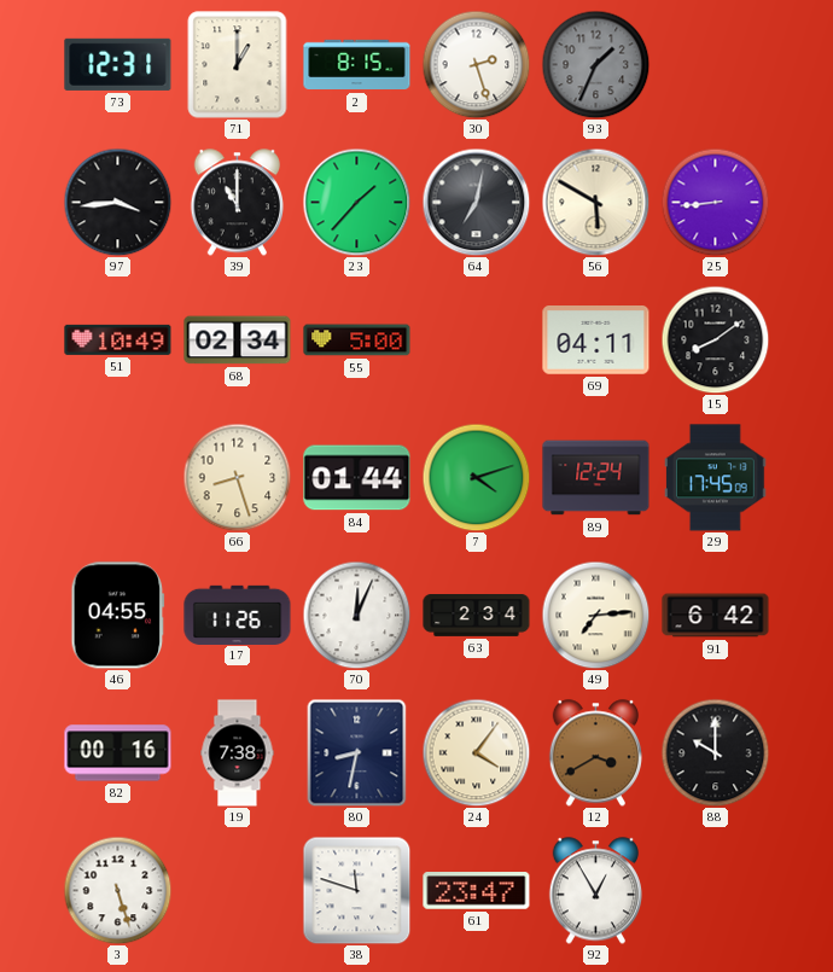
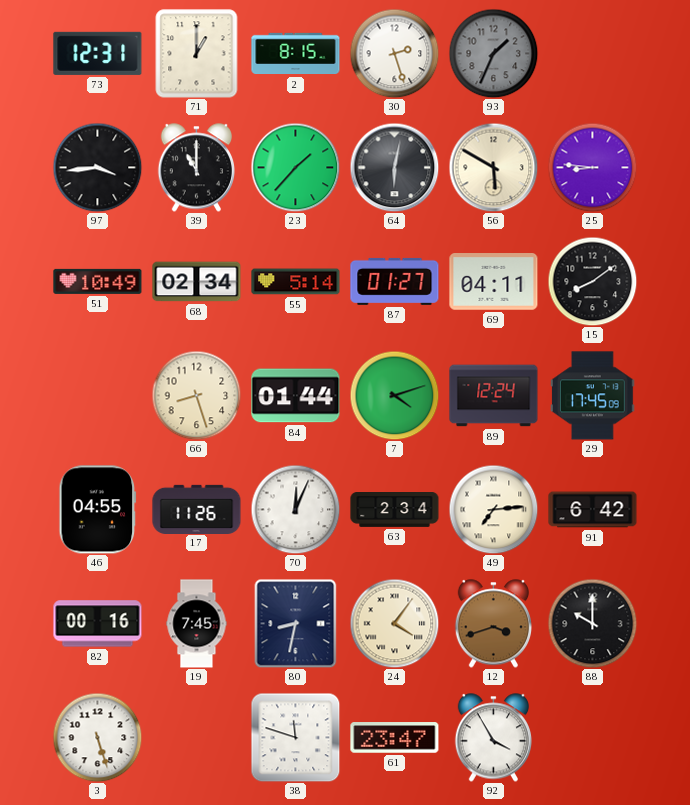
64: 7:02 -> 6:02 (394, 167)
25: 8:44 -> 8:46 (592, 167)
55: 5:00 -> 5:14 (296, 282)
87: none -> 01:27 (395, 281)
19: 7:38 -> 7:45 (197, 624)
12: 3:40 -> 3:42 (493, 624)
92: 12:55 -> 3:55 (493, 738)
